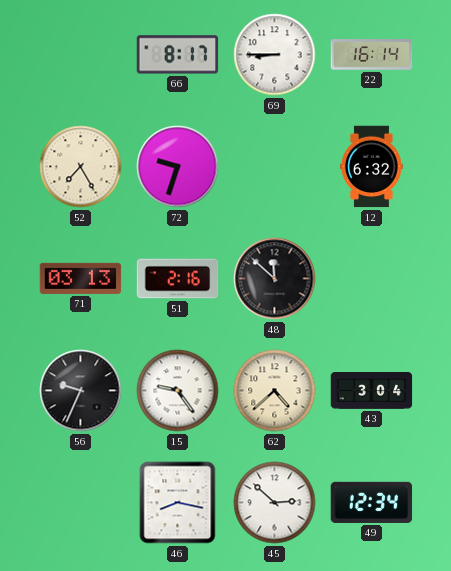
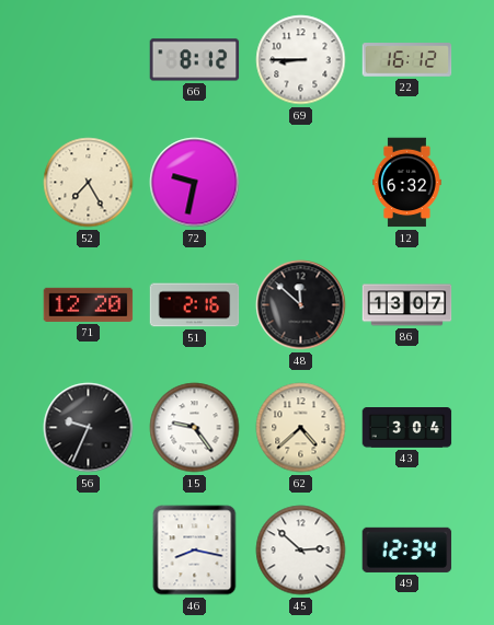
66: 8:17 -> 8:12 (195, 60)
22: 16:14 -> 16:12 (407, 60)
72: 9:33 -> 9:32 (195, 183)
71: 03:13 -> 12:20 (89, 304)
86: none -> 13:07 (407, 305)
